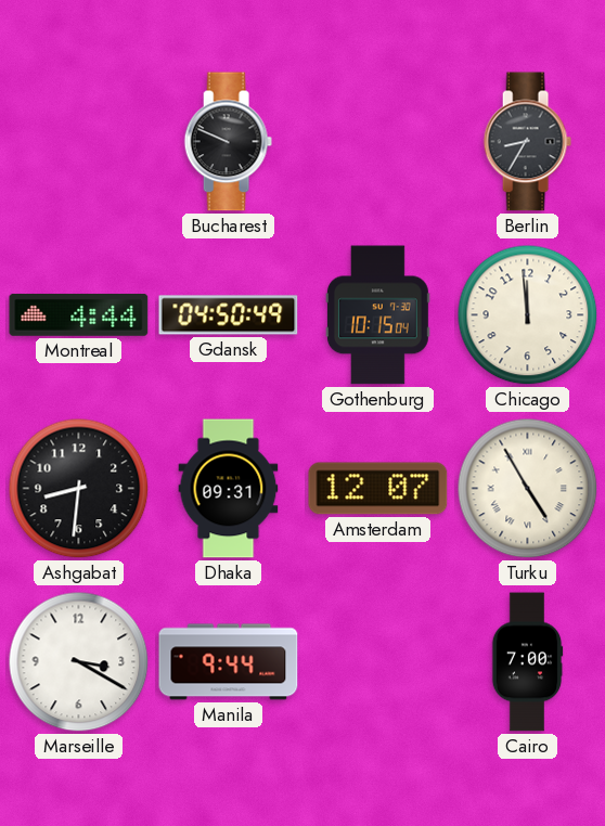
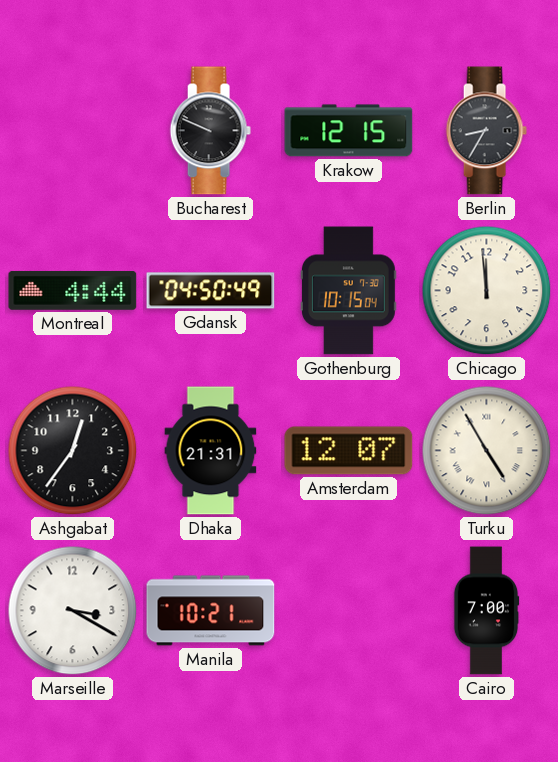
Krakow: none -> 12:15 (349, 131)
Ashgabat: 8:31 -> 12:36 (73, 451)
Dhaka: 09:31 -> 21:31 (211, 451)
Manila: 9:44 -> 10:21 (211, 611)
